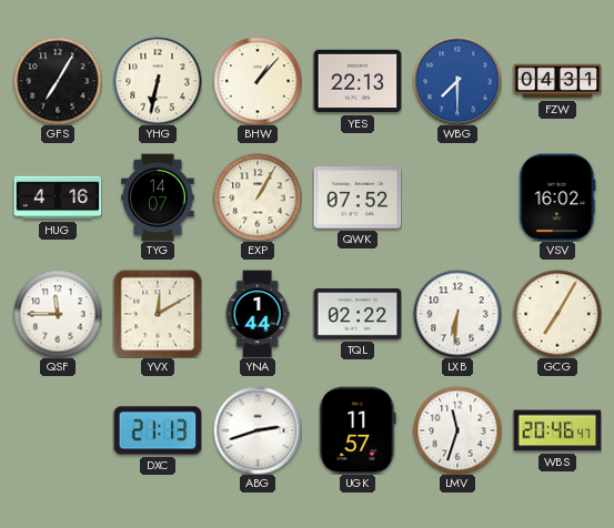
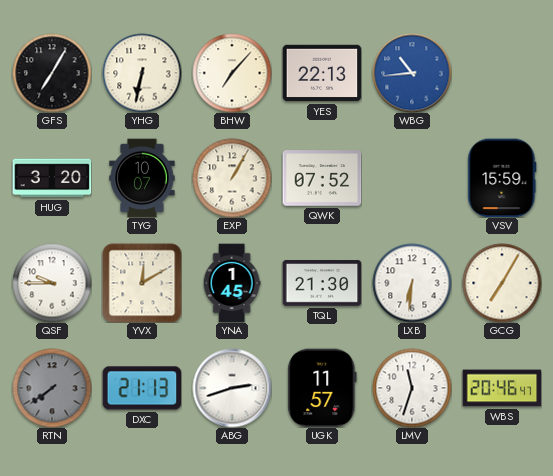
BHW: 1:07 -> 7:07 (232, 73)
WBG: 7:30 -> 10:44 (412, 73)
FZW: 04:31 -> none (557, 81)
HUG: 4:16 -> 3:20 (52, 178)
TYG: 14:07 -> 10:07 (142, 178)
VSV: 16:02 -> 15:59 (502, 178)
QSF: 11:45 -> 9:45 (52, 283)
YNA: 1:44 -> 1:45 (232, 283)
TQL: 02:22 -> 21:30 (322, 283)
RTN: none -> 7:39 (52, 388)
